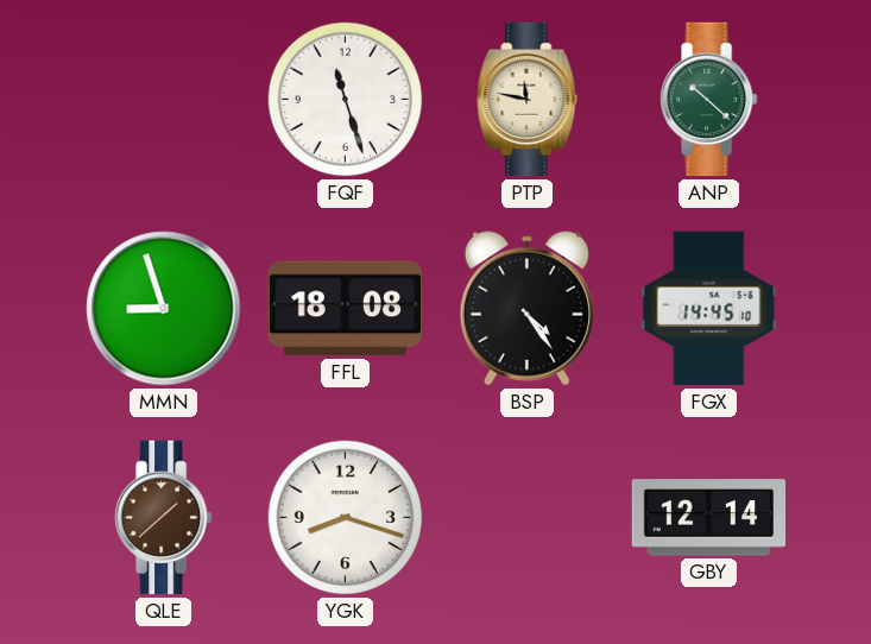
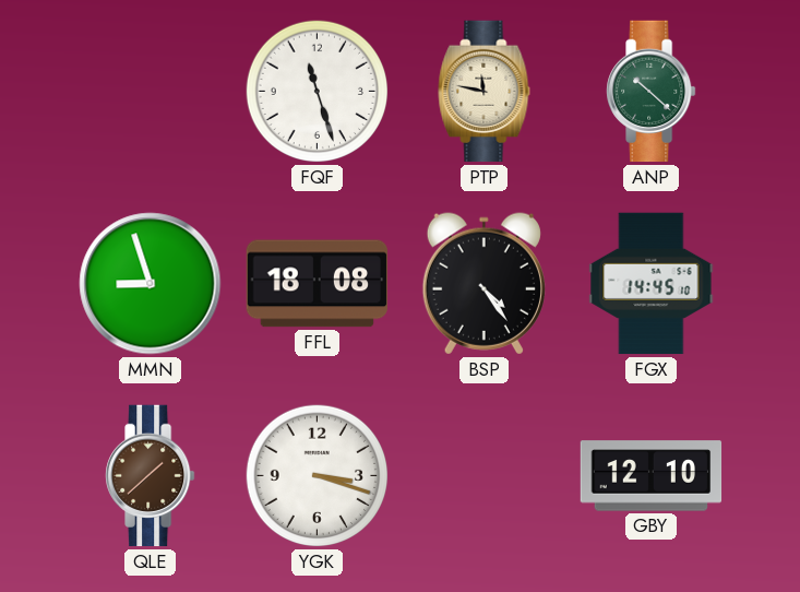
YGK: 8:18 -> 3:18 (318, 476)
GBY: 12:14 -> 12:10 (652, 476)
